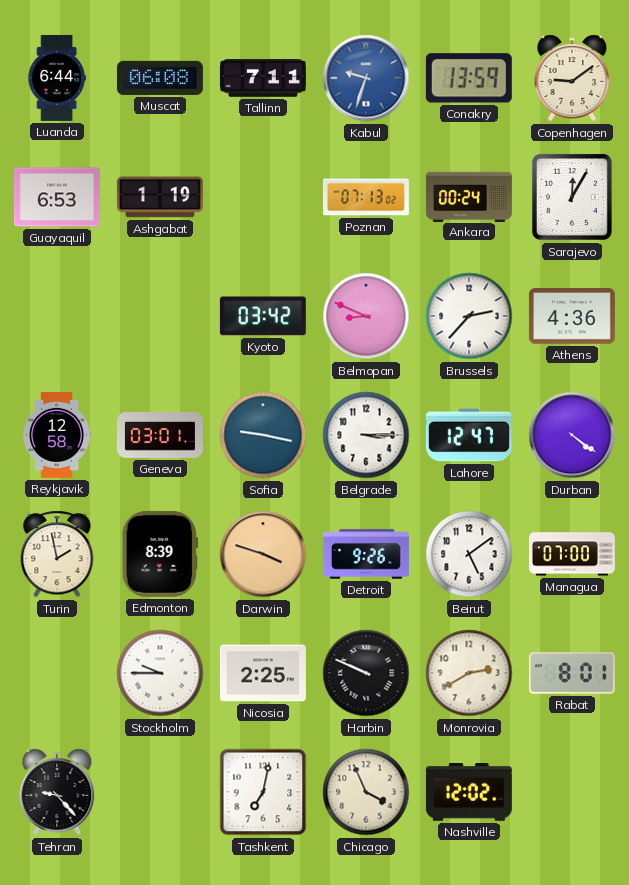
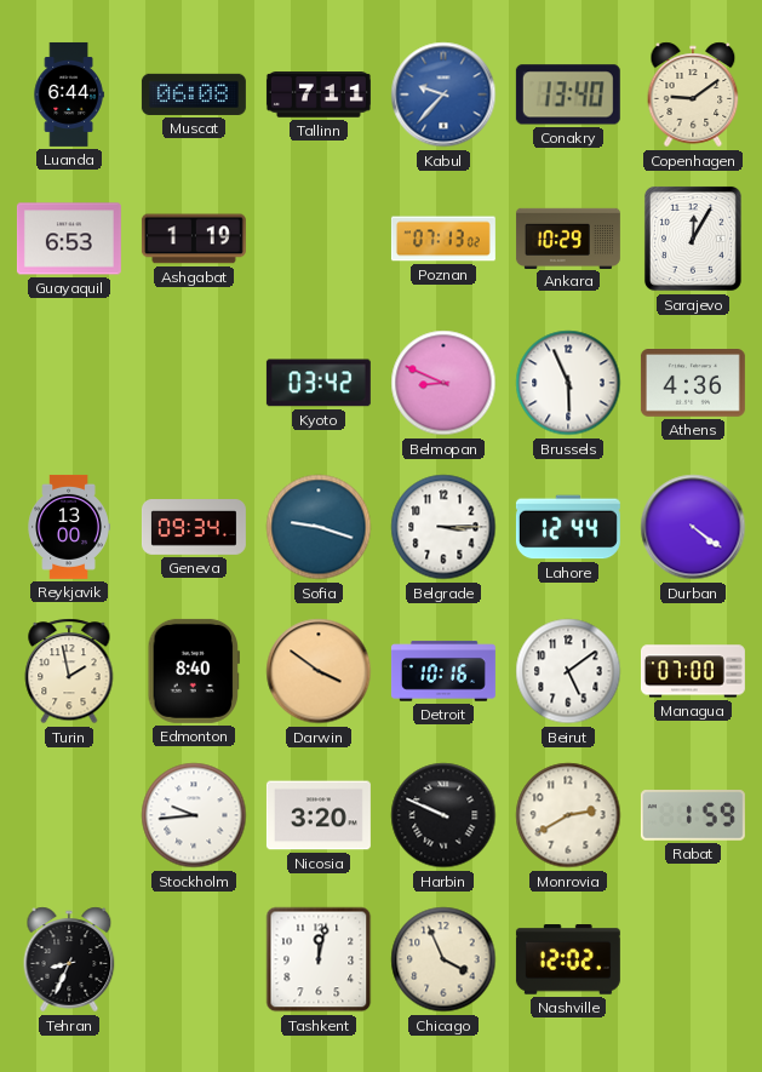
Kabul: 9:33 -> 9:37 (443, 94)
Conakry: 13:59 -> 13:40 (568, 94)
Ankara: 00:24 -> 10:29 (568, 237)
Brussels: 2:37 -> 5:56 (568, 383)
Reykjavik: 12:58 -> 13:00 (69, 527)
Geneva: 03:01 -> 09:34 (194, 528)
Sofia: 9:17 -> 9:18 (319, 527)
Lahore: 12:47 -> 12:44 (568, 527)
Edmonton: 8:39 -> 8:40 (193, 671)
Darwin: 3:48 -> 3:51 (319, 671)
Detroit: 9:26 -> 10:16 (443, 671)
Stockholm: 9:45 -> 9:44 (194, 815)
Nicosia: 2:25 -> 3:20 (319, 815)
Rabat: 8:01 -> 1:59 (693, 815)
Tehran: 9:23 -> 8:34 (69, 959)
Tashkent: 7:02 -> 12:02 (319, 959)
